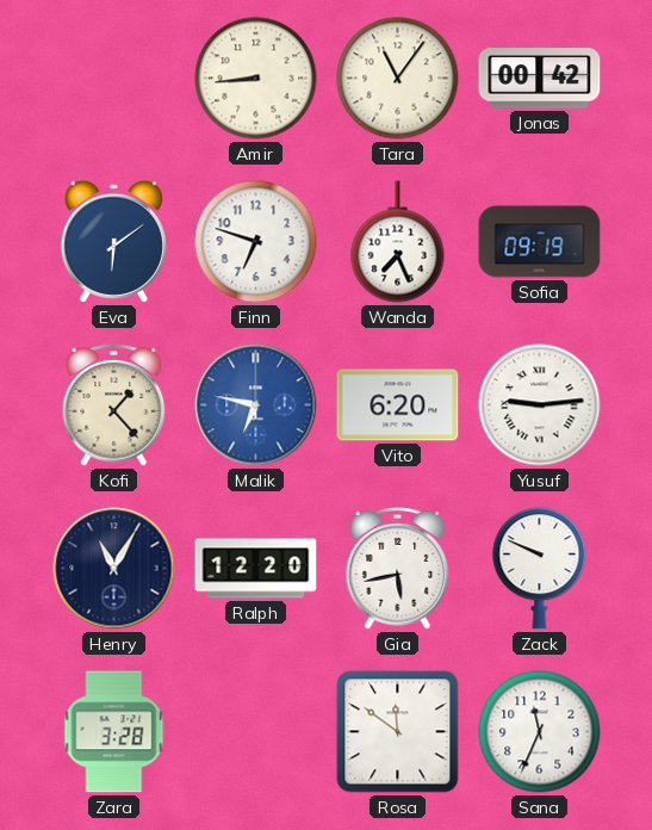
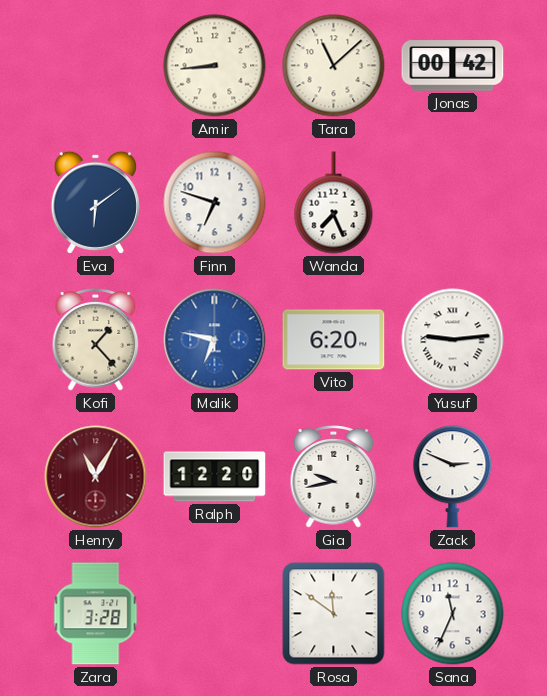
Tara: 11:06 -> 11:08 (334, 66)
Sofia: 09:19 -> none (540, 242)
Henry dial: navy -> burgundy (96, 477)
Gia: 5:43 -> 9:43 (334, 477)
Zack: 9:49 -> 2:49 (453, 477)
